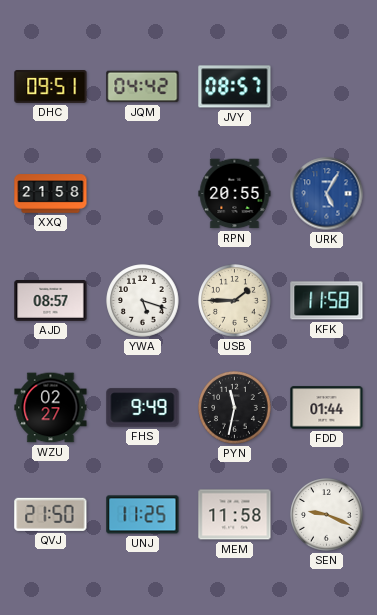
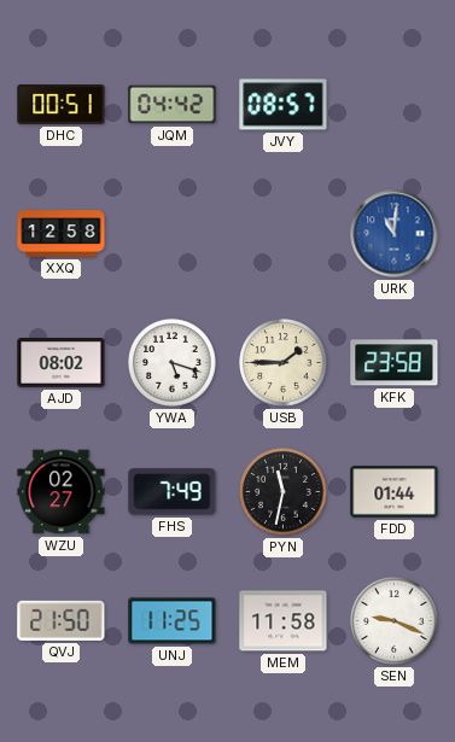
DHC: 09:51 -> 00:51 (62, 105)
XXQ: 21:58 -> 12:58 (62, 234)
RPN: 20:55 -> none (235, 194)
URK: 5:05 -> 11:01 (395, 234)
AJD: 08:57 -> 08:02 (62, 363)
KFK: 11:58 -> 23:58 (395, 363)
FHS: 9:49 -> 7:49 (173, 492)
